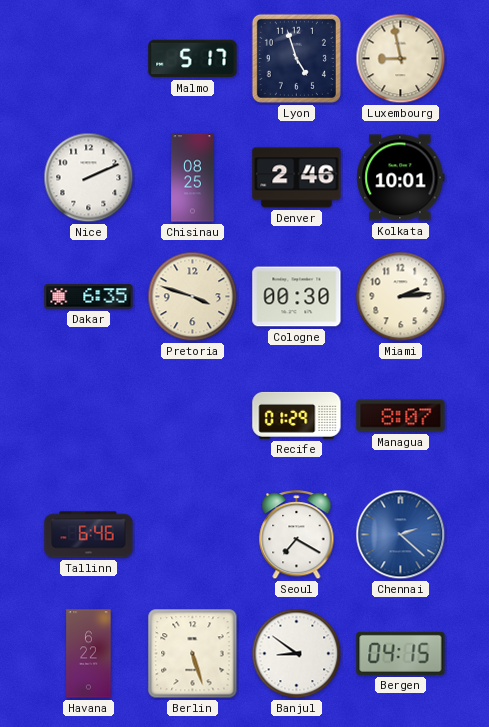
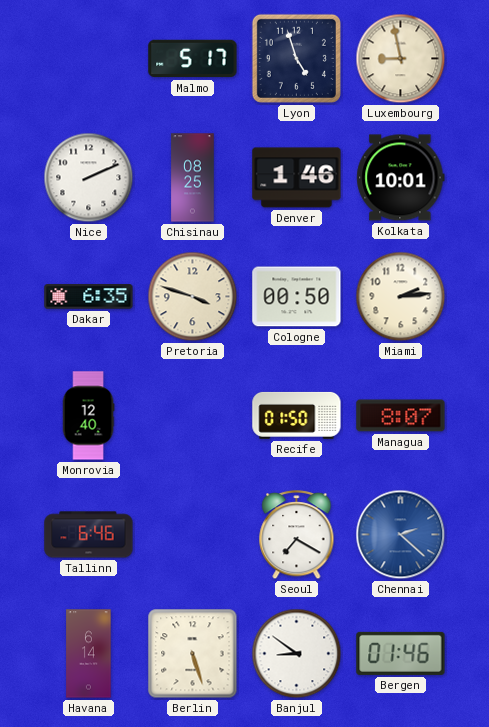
Denver: 2:46 -> 1:46 (297, 178)
Cologne: 00:30 -> 00:50 (297, 297)
Monrovia: none -> 12:40 (88, 416)
Recife: 01:29 -> 01:50 (297, 415)
Havana: 6:22 -> 6:14 (89, 654)
Bergen: 04:15 -> 01:46 (401, 653)
